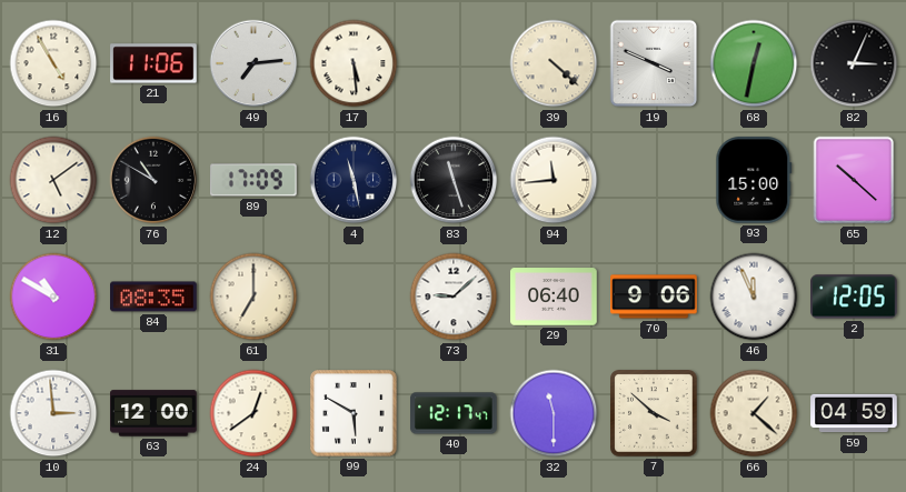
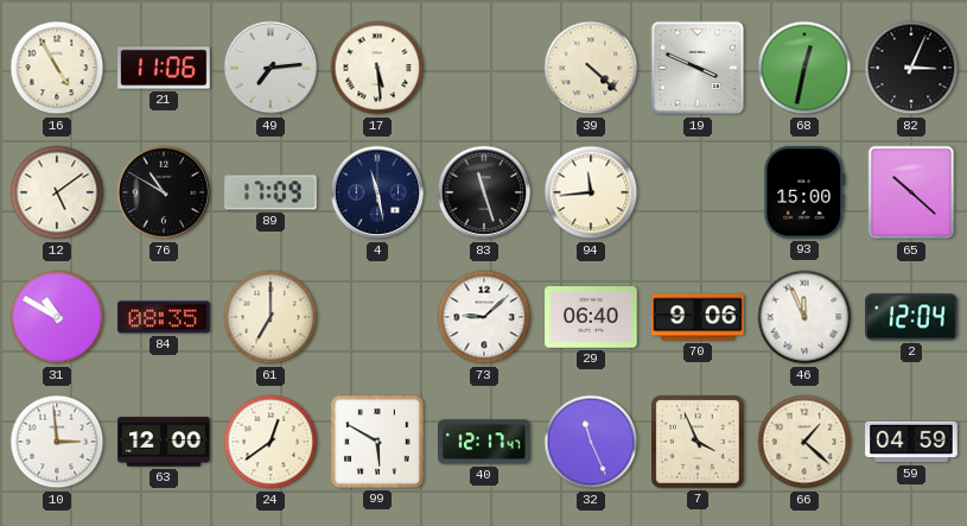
2: 12:05 -> 12:04 (911, 317)
32: 11:30 -> 11:26 (591, 442)
7: 3:52 -> 3:56 (698, 442)
